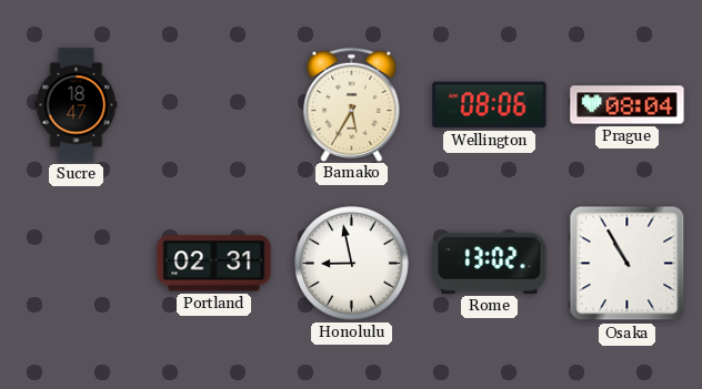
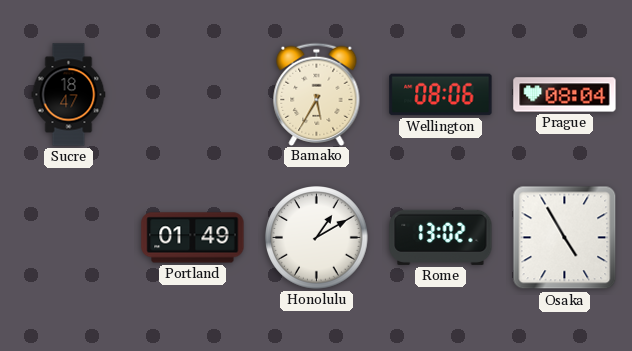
Portland: 02:31 -> 01:49 (193, 238)
Honolulu: 8:58 -> 1:10 (317, 238)
Osaka: 10:55 -> 4:55 (565, 238)
